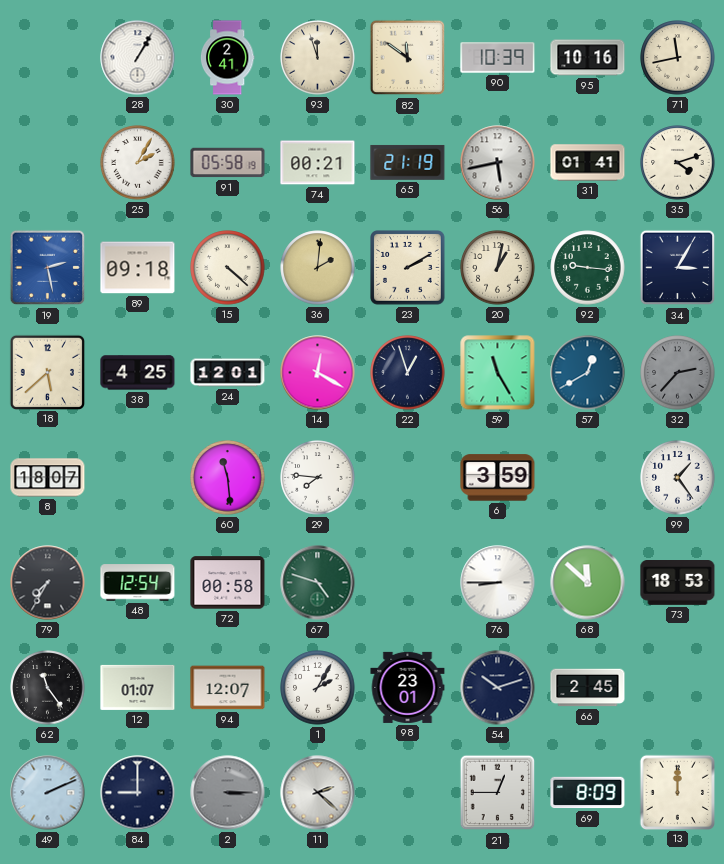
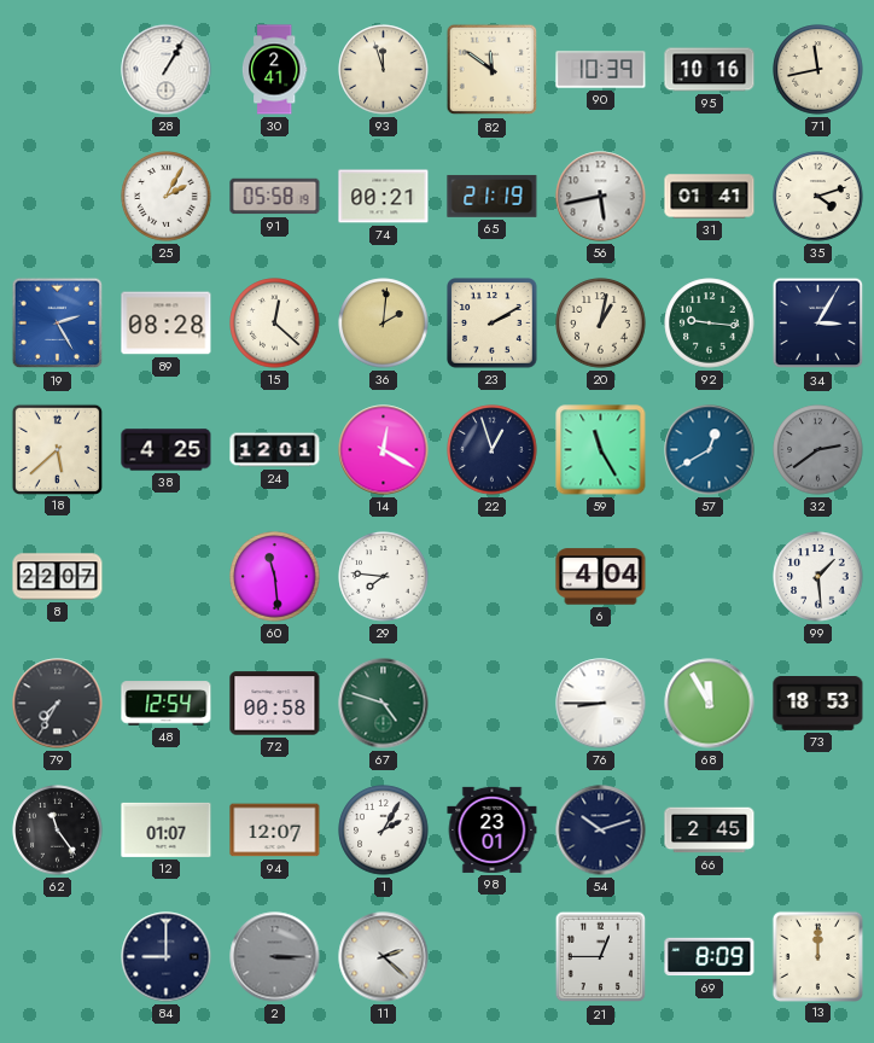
19: 2:28 -> 2:25 (58, 324)
89: 09:18 -> 08:28 (167, 324)
15: 4:22 -> 12:22 (275, 324)
32: 2:37 -> 2:39 (818, 450)
8: 18:07 -> 22:07 (58, 577)
6: 3:59 -> 4:04 (601, 577)
99: 1:24 -> 1:29 (818, 577)
68: 11:52 -> 11:55 (710, 704)
49: 2:11 -> none (48, 793)
